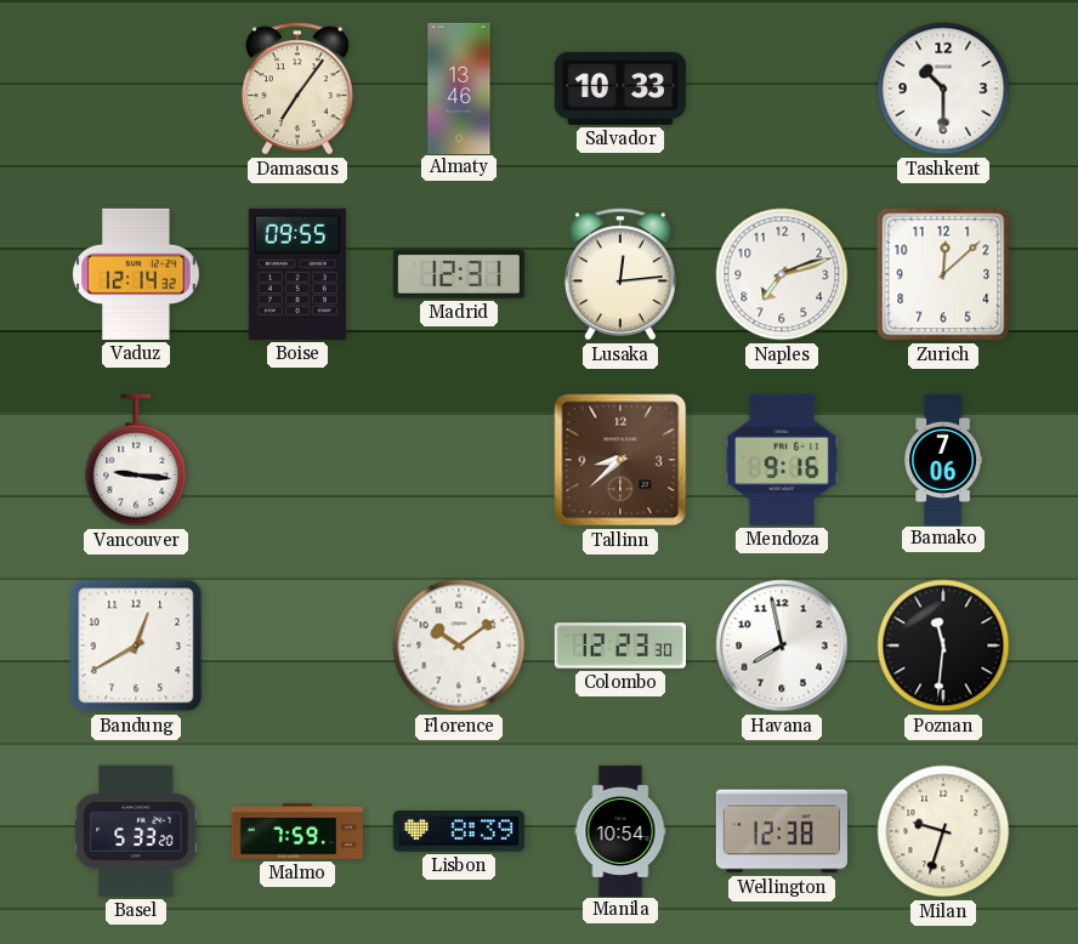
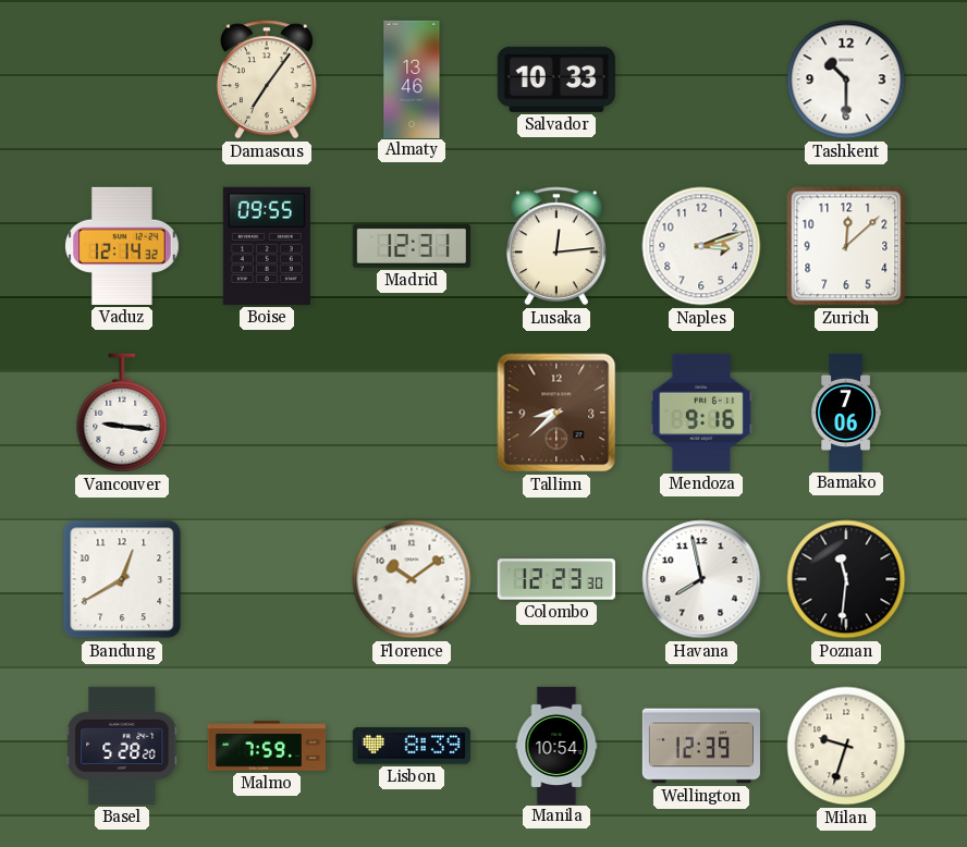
Naples: 7:12 -> 3:12 (701, 246)
Basel: 5:33 -> 5:28 (122, 746)
Wellington: 12:38 -> 12:39 (701, 746)
